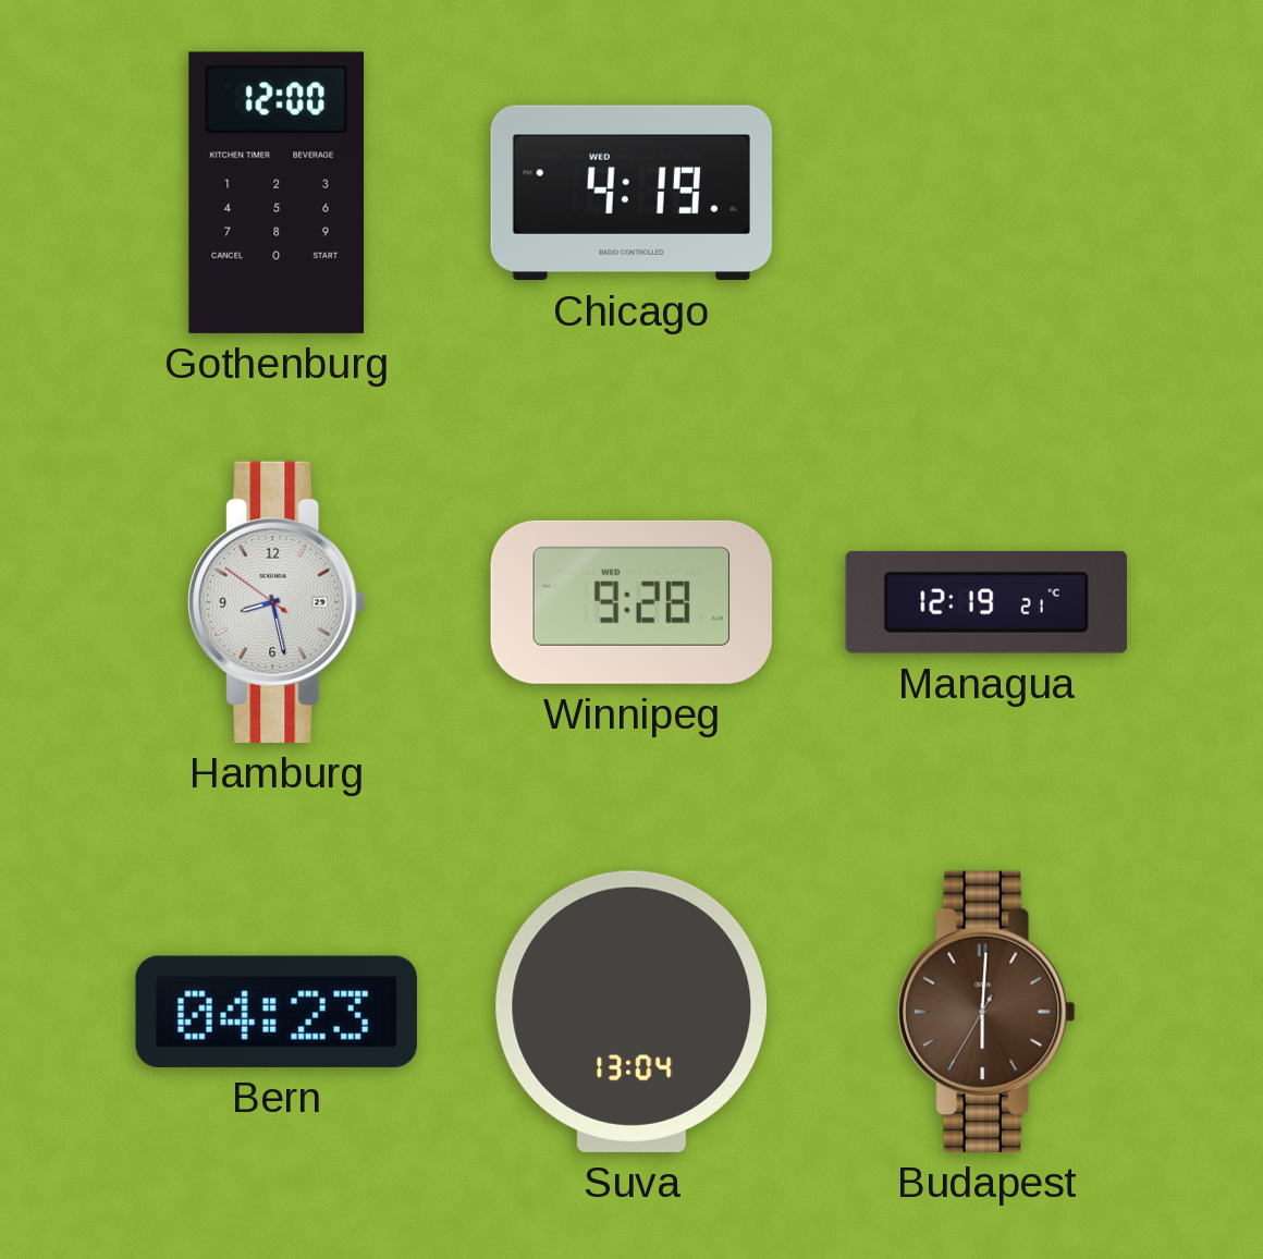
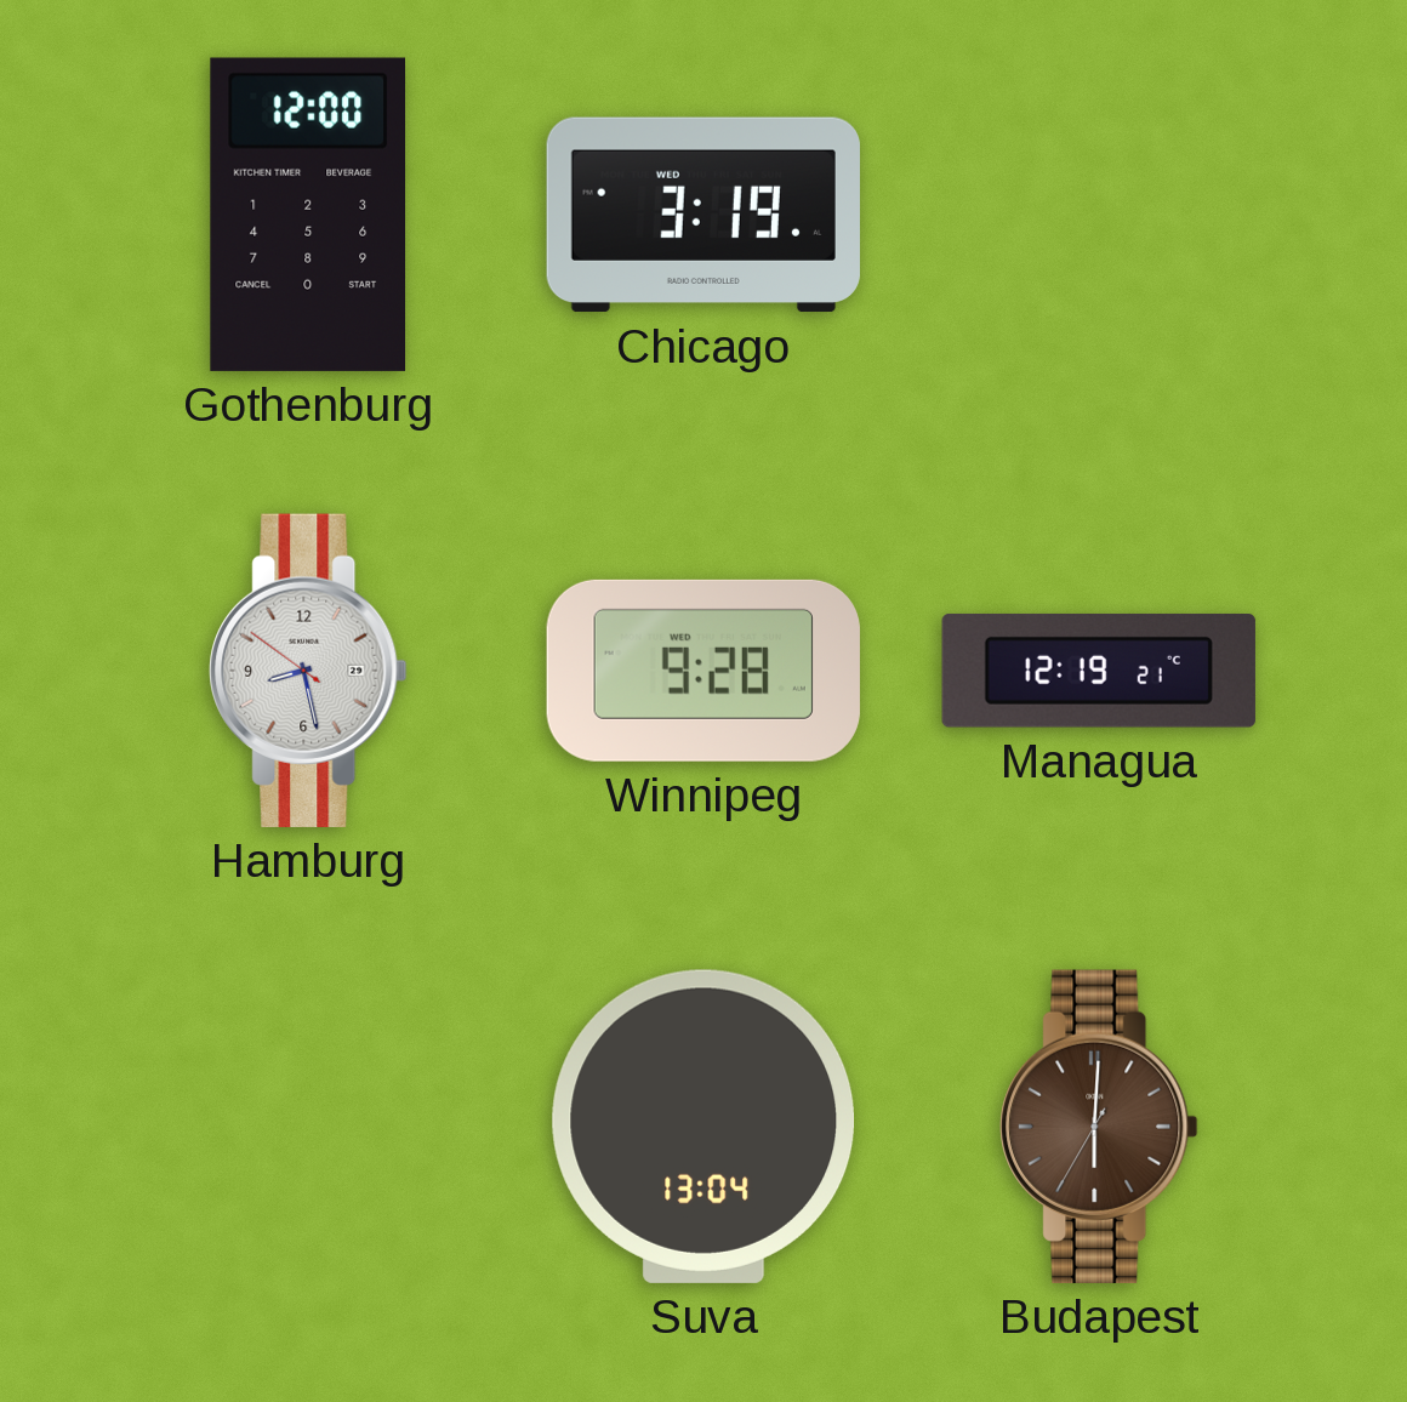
Chicago: 4:19 -> 3:19 (703, 215)
Bern: 04:23 -> none (277, 1012)
